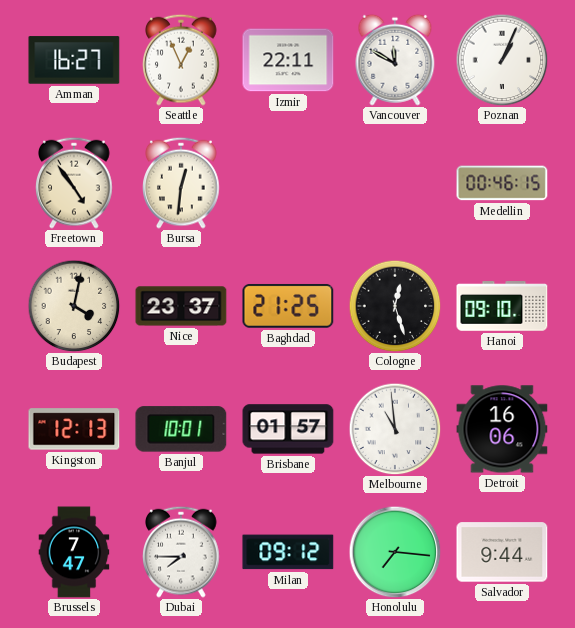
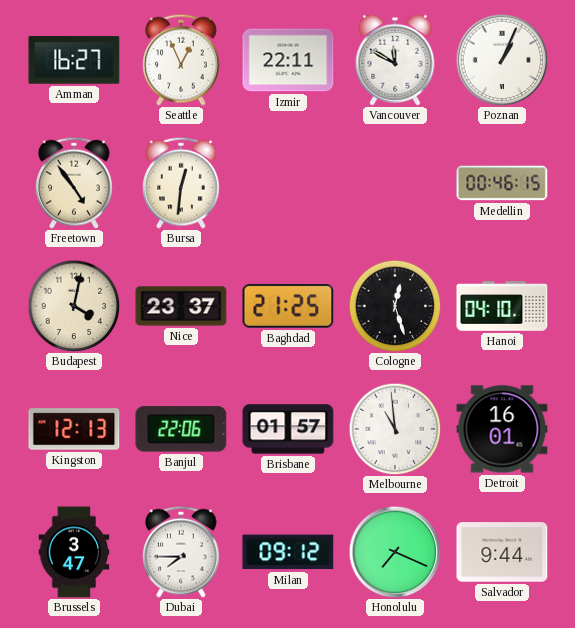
Hanoi: 09:10 -> 04:10 (502, 306)
Banjul: 10:01 -> 22:06 (181, 429)
Detroit: 16:06 -> 16:01 (502, 429)
Brussels: 7:47 -> 3:47 (74, 552)
Honolulu: 7:16 -> 7:19 (395, 552)
